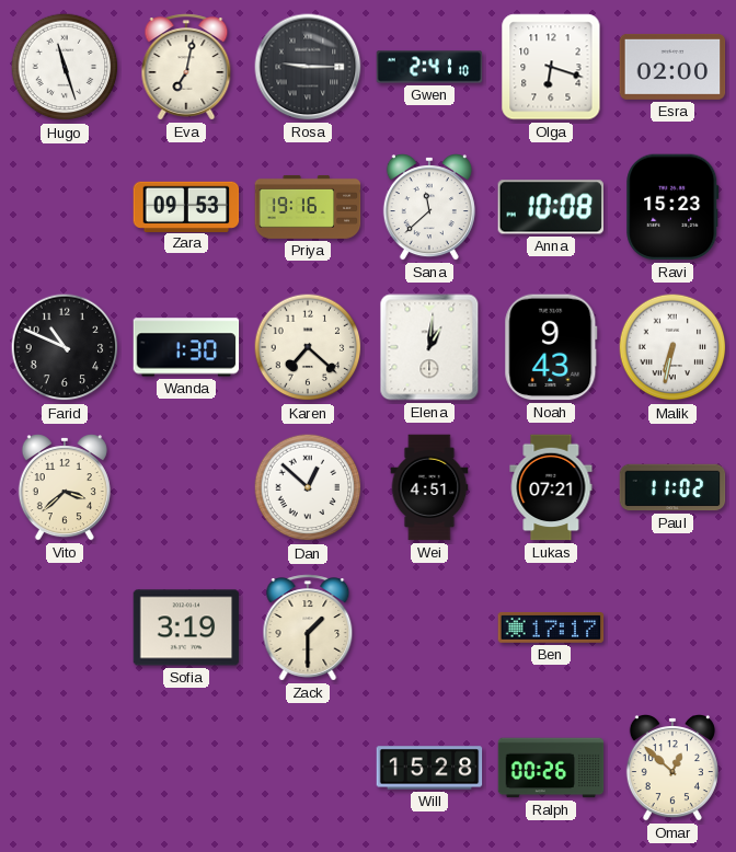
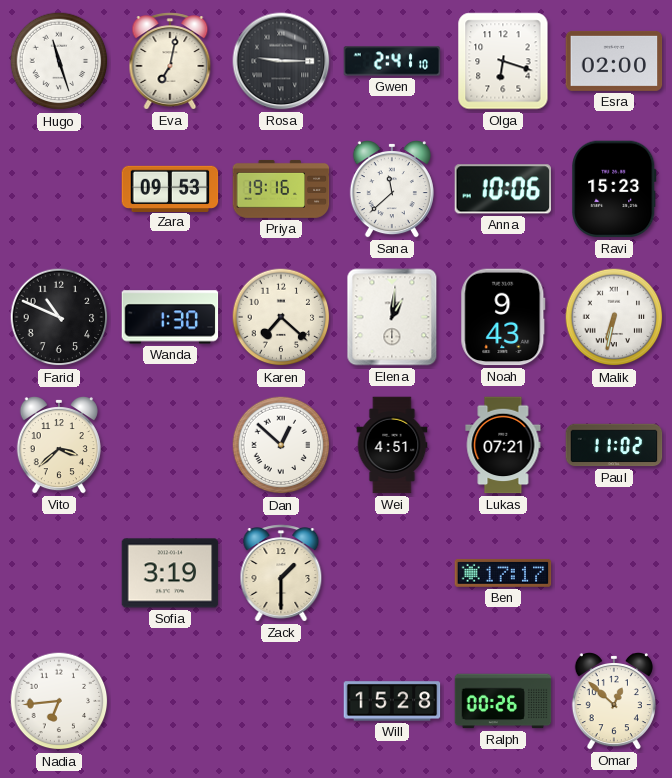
Anna: 10:08 -> 10:06 (503, 189)
Nadia: none -> 6:44 (59, 701)
